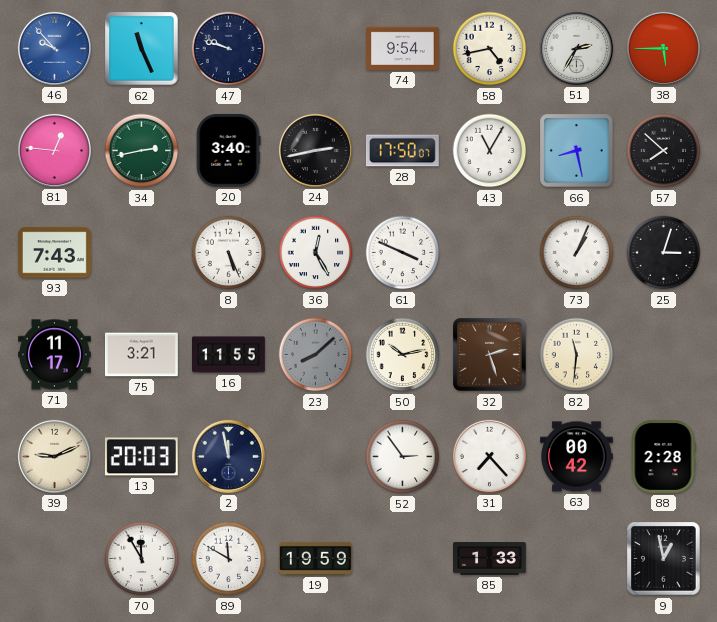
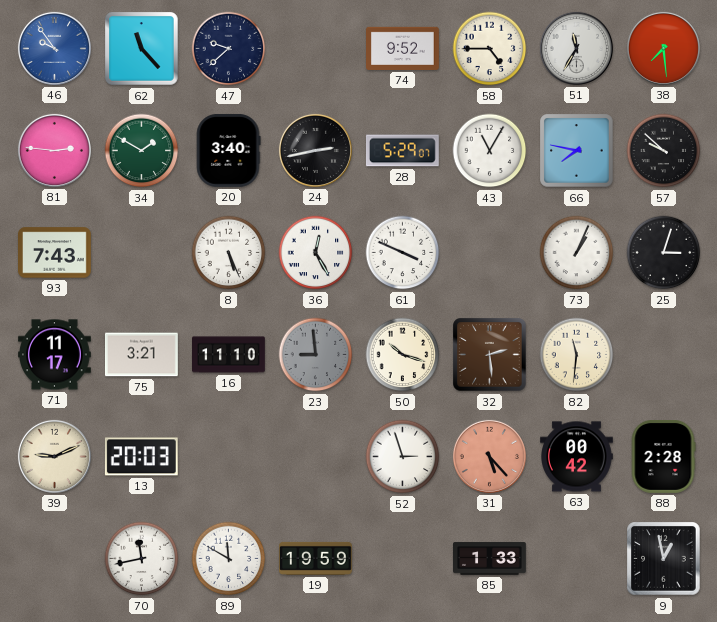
46: 9:53 -> 9:54 (54, 48)
62: 11:26 -> 11:23 (142, 49)
47: 9:48 -> 9:38 (229, 49)
74: 9:54 -> 9:52 (403, 48)
58: 4:43 -> 4:45 (490, 49)
51: 2:35 -> 11:35 (576, 48)
38: 5:45 -> 7:29 (663, 48)
81: 12:46 -> 2:46 (54, 150)
34: 2:43 -> 1:50 (142, 151)
28: 17:50 -> 5:29 (402, 151)
66: 8:28 -> 7:47 (577, 151)
57: 7:52 -> 9:52 (664, 151)
16: 11:55 -> 11:10 (229, 355)
23: 8:08 -> 8:59 (316, 355)
50: 10:13 -> 10:18 (403, 355)
32: 2:27 -> 2:29 (490, 355)
2: 11:58 -> none (228, 456)
52: 2:54 -> 2:57 (403, 457)
31: 7:23 -> 5:23 (489, 456)
31 dial: white -> salmon (489, 456)
70: 11:55 -> 11:43 (142, 559)
